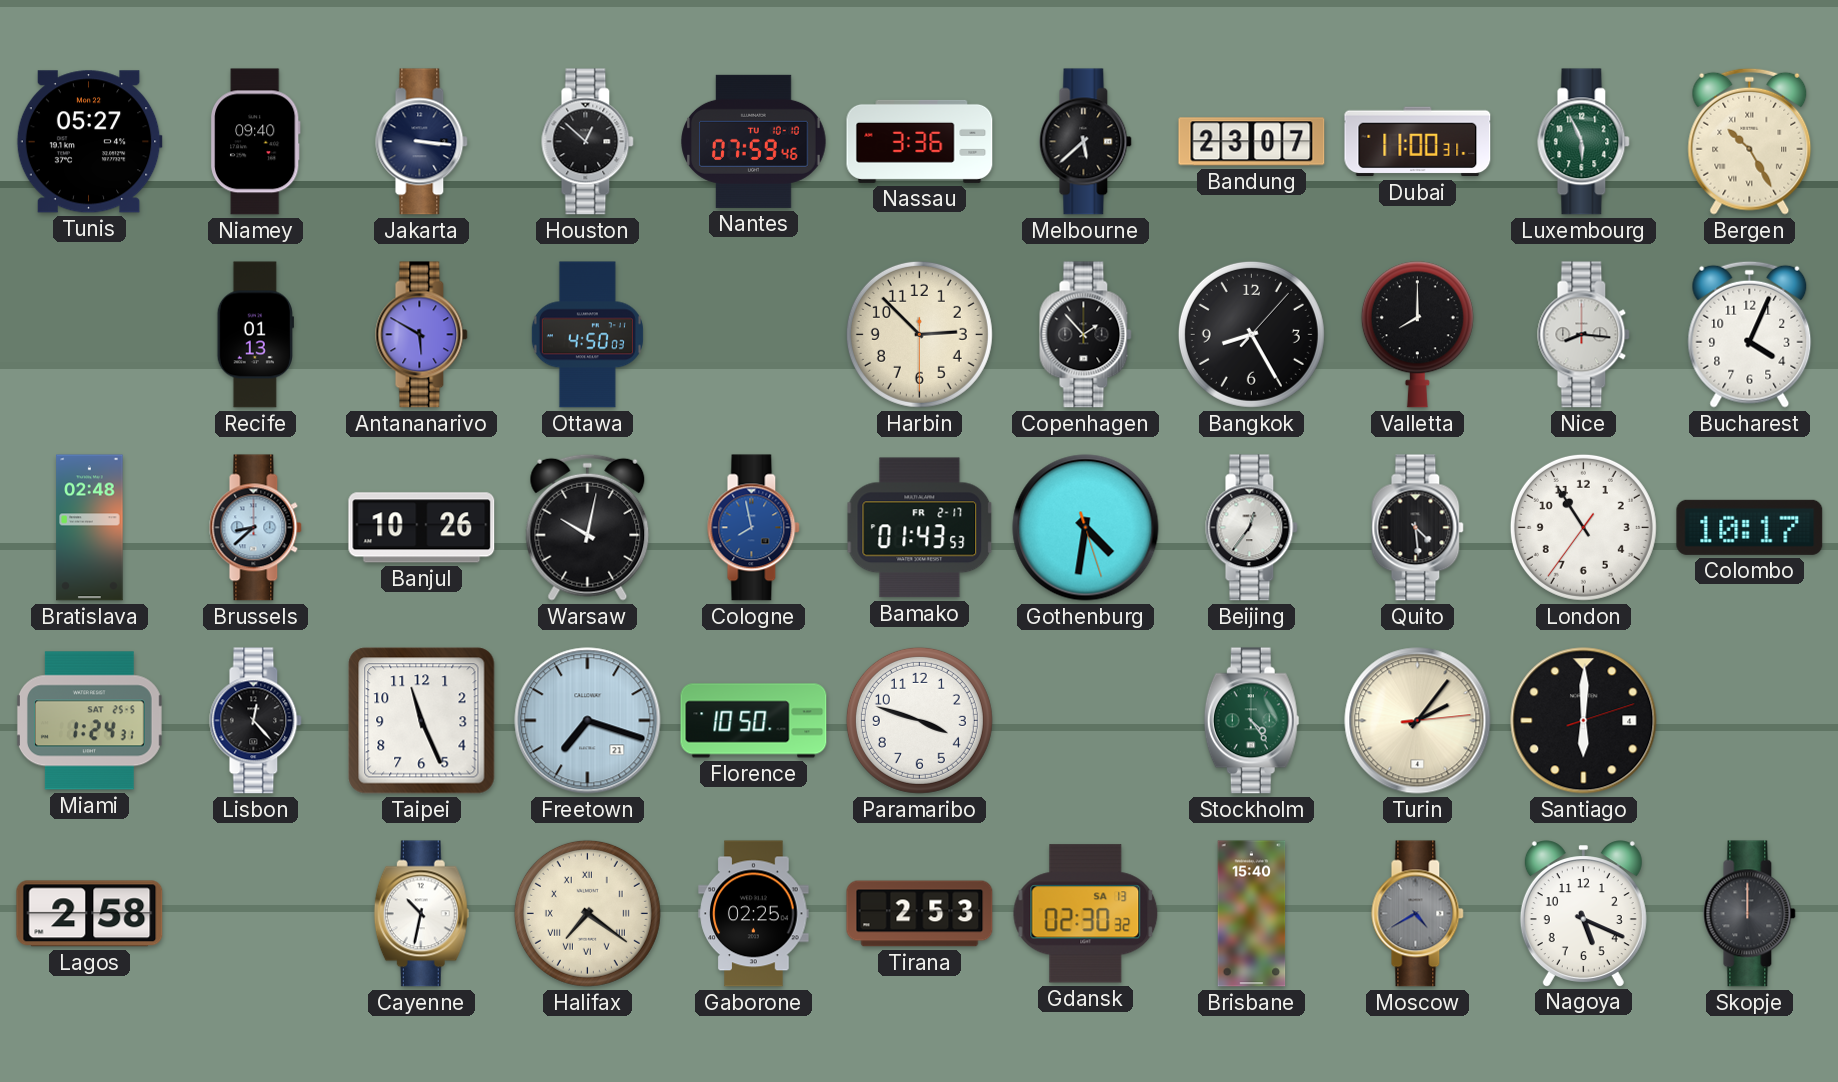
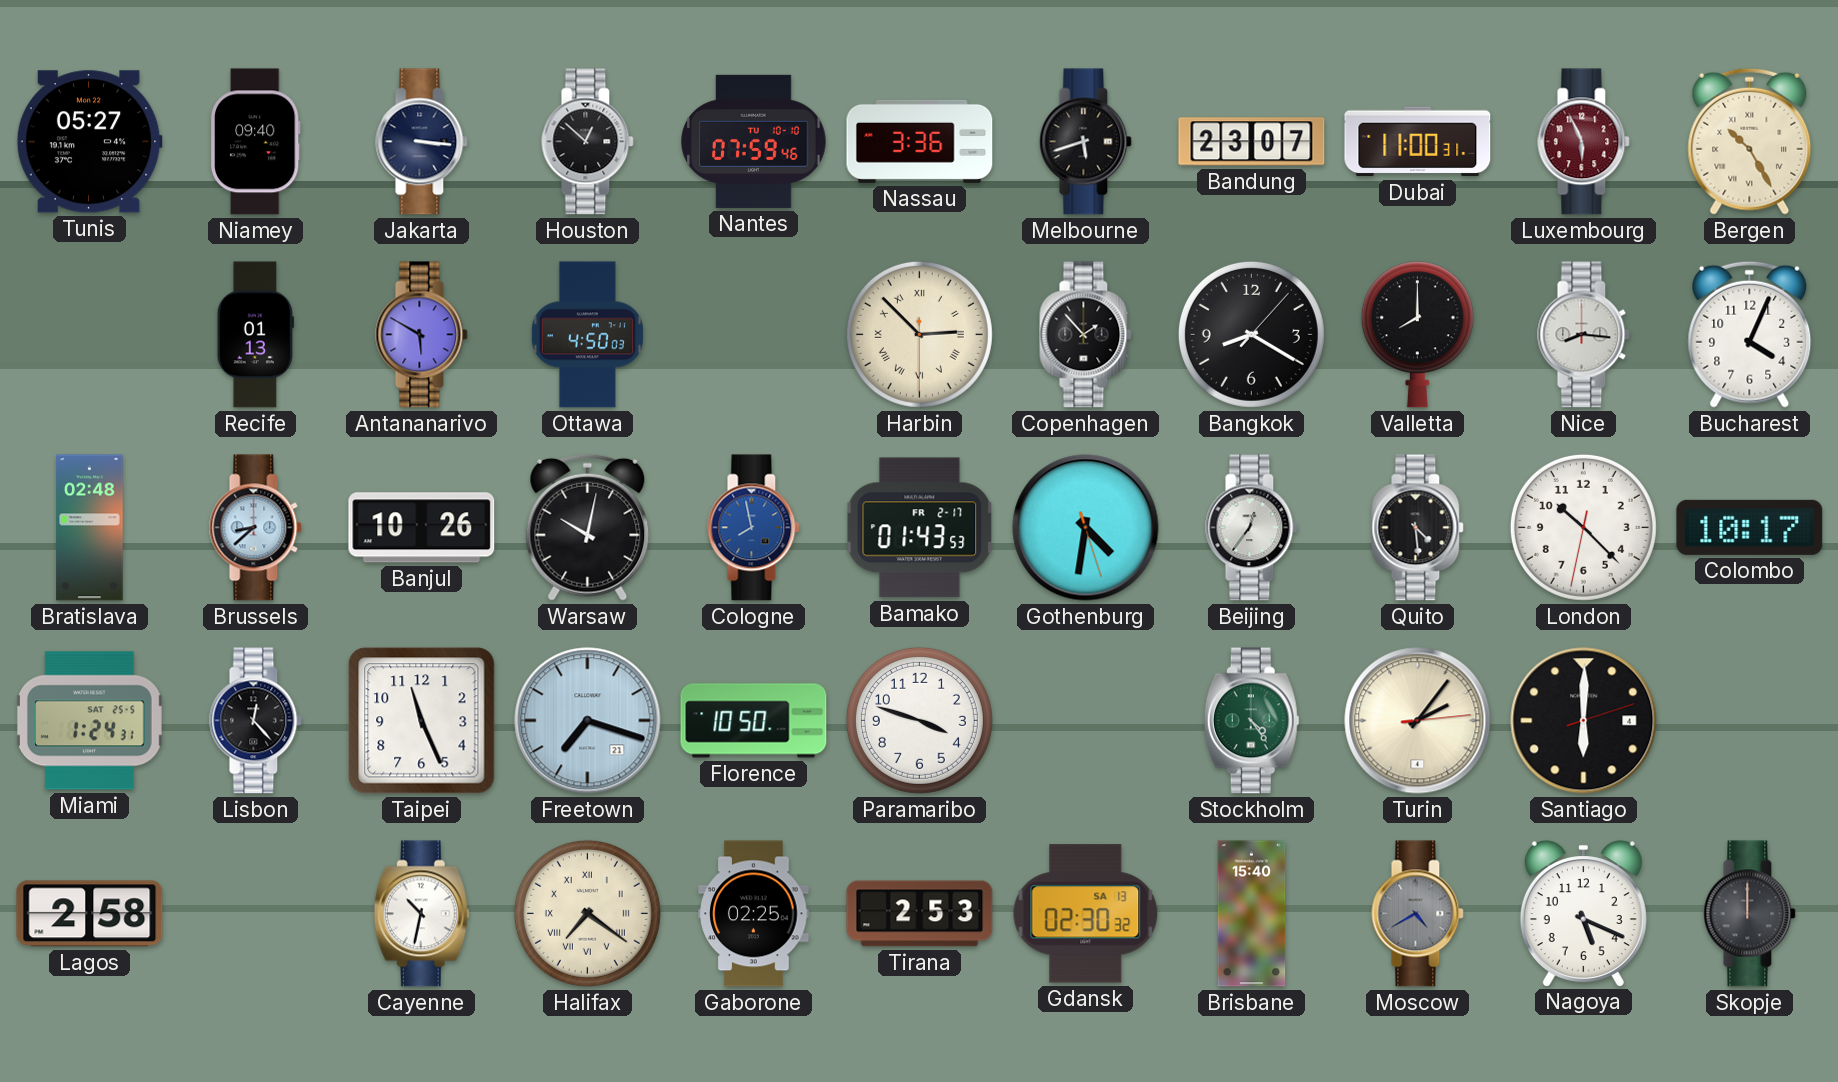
Melbourne: 5:38 -> 5:42 (1086, 142)
Luxembourg dial: green -> burgundy (1584, 142)
Harbin numerals: Arabic -> Roman (919, 334)
Bangkok: 8:25 -> 8:20 (1251, 334)
London: 10:54 -> 10:22 (1583, 527)
